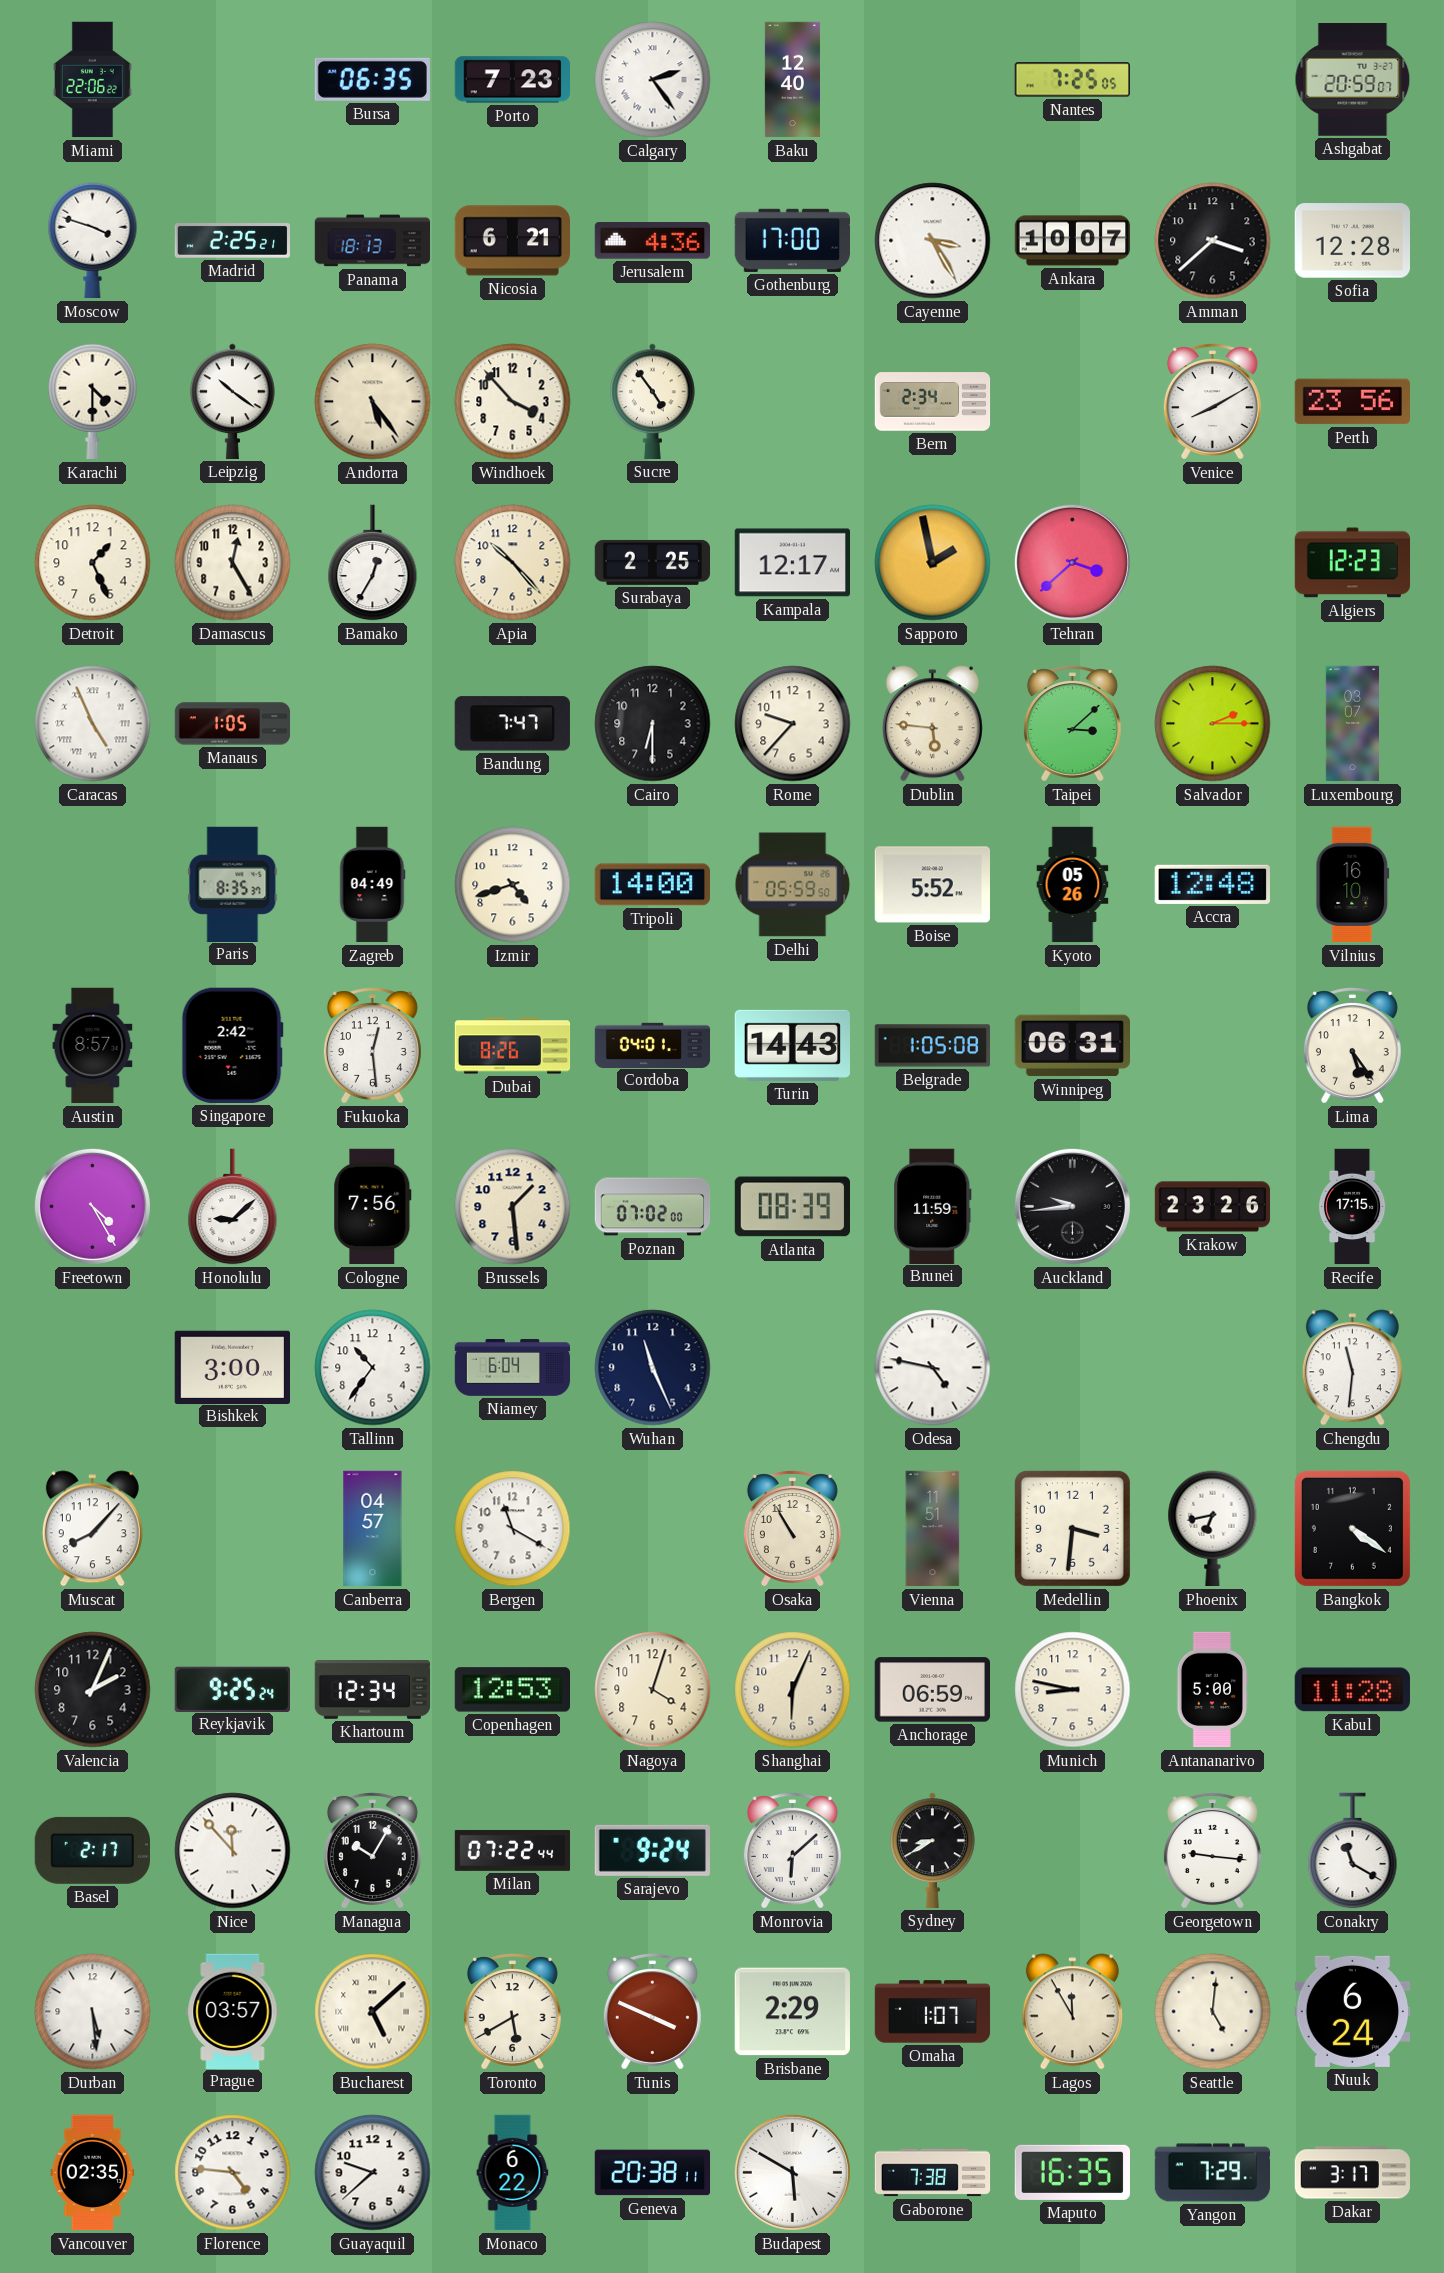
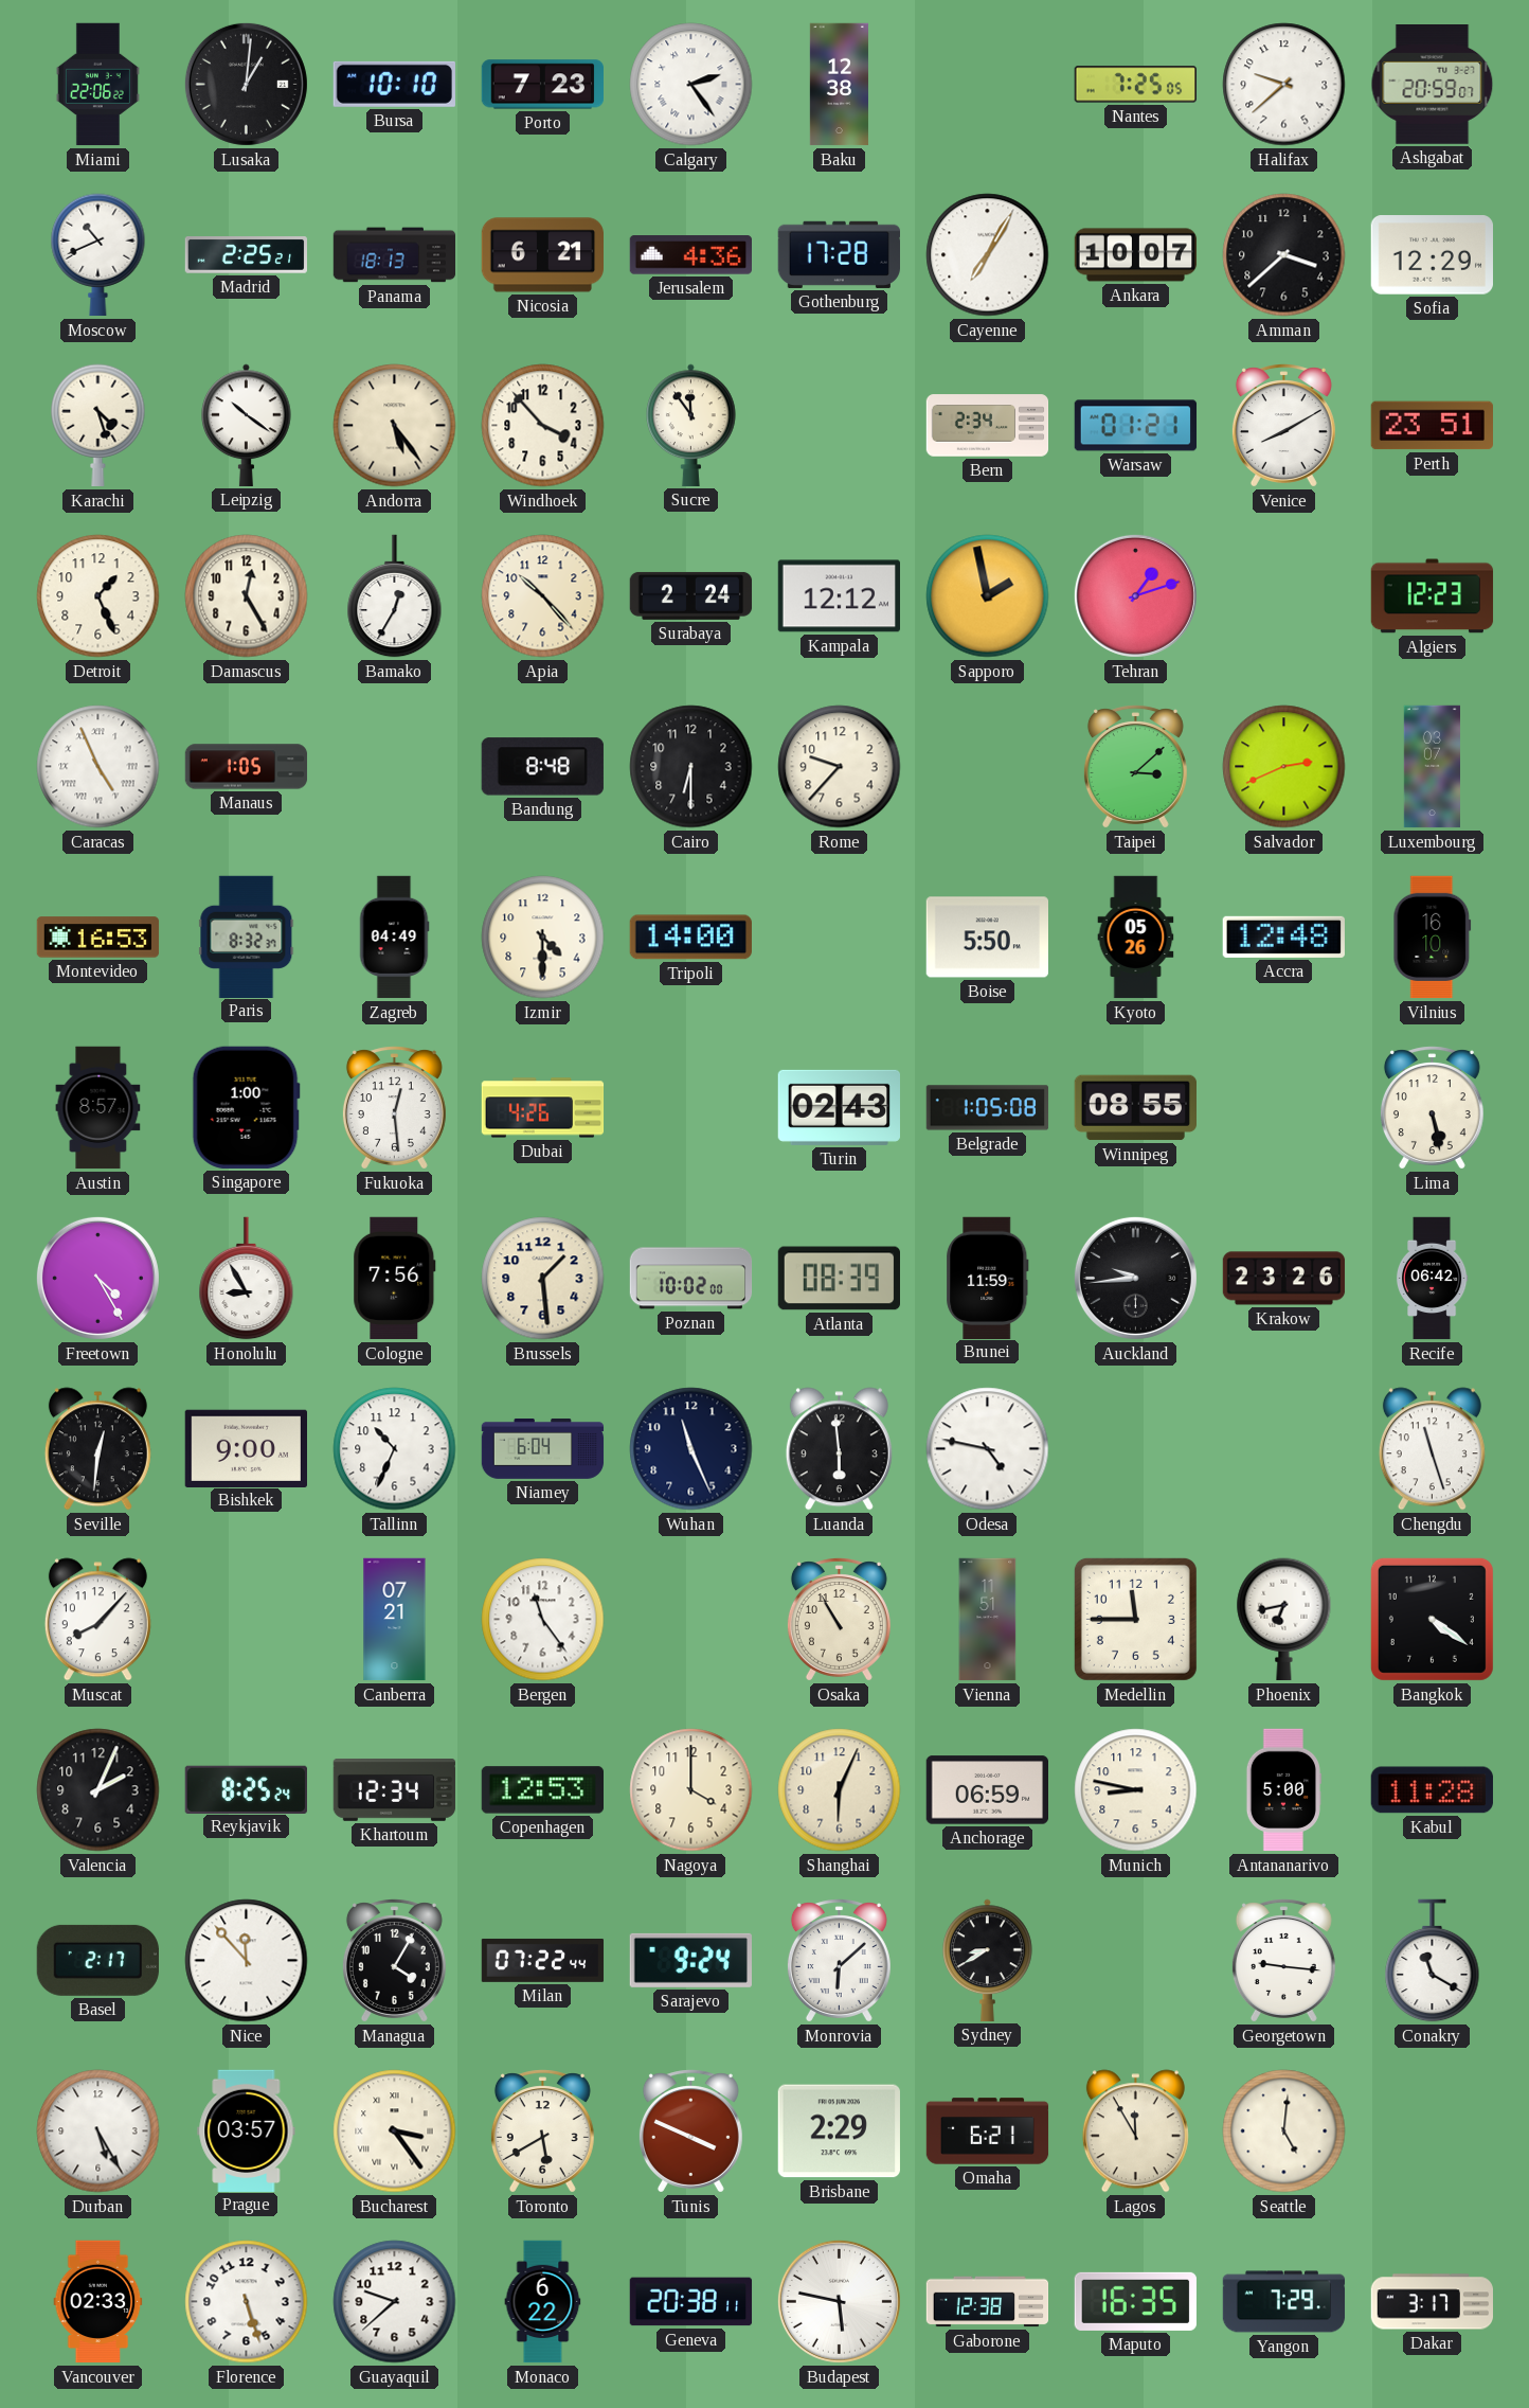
Lusaka: none -> 1:01 (246, 84)
Bursa: 06:35 -> 10:10 (394, 84)
Baku: 12:40 -> 12:38 (839, 85)
Halifax: none -> 9:38 (1284, 85)
Moscow: 3:48 -> 10:41 (98, 255)
Gothenburg: 17:00 -> 17:28 (839, 254)
Cayenne: 3:25 -> 7:05 (988, 255)
Sofia: 12:28 -> 12:29 (1432, 255)
Karachi: 4:30 -> 4:27 (98, 426)
Sucre: 4:54 -> 11:54 (691, 425)
Warsaw: none -> 01:21 (1136, 426)
Perth: 23:56 -> 23:51 (1432, 426)
Surabaya: 2:25 -> 2:24 (691, 595)
Kampala: 12:17 -> 12:12 (839, 596)
Tehran: 3:38 -> 1:12 (1135, 595)
Bandung: 7:47 -> 8:48 (542, 767)
Dublin: 5:46 -> none (932, 724)
Salvador: 2:15 -> 2:41 (1284, 767)
Montevideo: none -> 16:53 (98, 938)
Paris: 8:35 -> 8:32 (247, 937)
Izmir: 4:42 -> 4:30 (543, 938)
Delhi: 05:59 -> none (793, 885)
Boise: 5:52 -> 5:50 (987, 938)
Singapore: 2:42 -> 1:00 (246, 1107)
Dubai: 8:26 -> 4:26 (543, 1108)
Cordoba: 04:01 -> none (653, 1045)
Turin: 14:43 -> 02:43 (839, 1107)
Winnipeg: 06:31 -> 08:55 (1135, 1108)
Lima: 5:24 -> 5:28 (1432, 1108)
Honolulu: 9:08 -> 8:55 (247, 1279)
Poznan: 07:02 -> 10:02 (691, 1279)
Recife: 17:15 -> 06:42 (1432, 1279)
Seville: none -> 12:31 (97, 1449)
Bishkek: 3:00 -> 9:00 (246, 1448)
Tallinn: 10:36 -> 10:34 (395, 1449)
Luanda: none -> 5:59 (839, 1449)
Chengdu: 11:31 -> 11:27 (1432, 1449)
Canberra: 04:57 -> 07:21 (395, 1620)
Bergen: 11:20 -> 11:24 (543, 1620)
Medellin: 3:31 -> 11:45 (1135, 1619)
Reykjavik: 9:25 -> 8:25 (246, 1789)
Nagoya: 4:03 -> 4:00 (691, 1790)
Managua: 10:05 -> 4:05 (394, 1961)
Durban: 5:29 -> 5:25 (98, 2131)
Bucharest: 5:08 -> 3:24 (395, 2131)
Omaha: 1:07 -> 6:21 (988, 2131)
Nuuk: 6:24 -> none (1352, 2011)
Vancouver: 02:35 -> 02:33 (98, 2302)
Florence: 4:46 -> 5:27 (247, 2302)
Budapest: 5:50 -> 5:47 (839, 2301)
Gaborone: 7:38 -> 12:38 (988, 2302)
